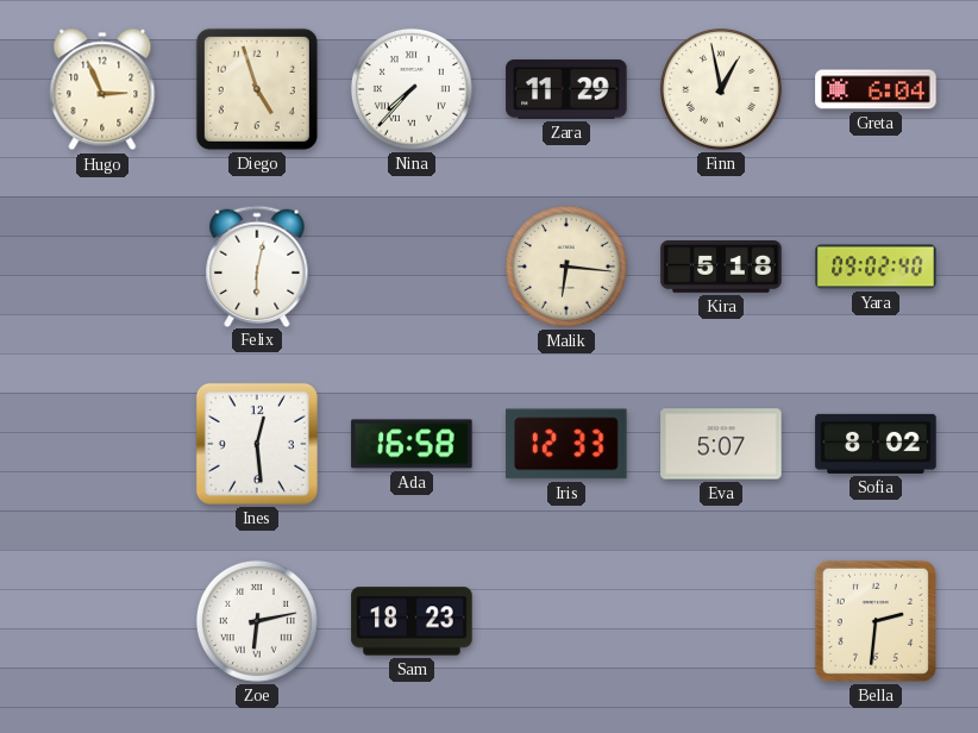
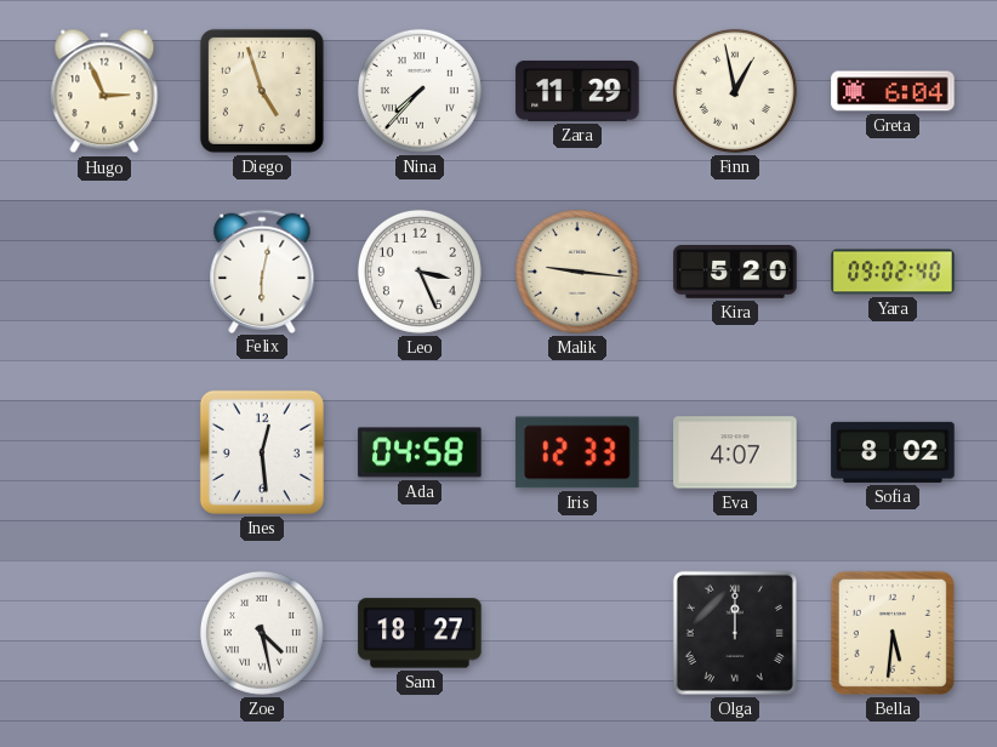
Leo: none -> 3:26 (420, 272)
Malik: 6:16 -> 9:16 (577, 272)
Kira: 5:18 -> 5:20 (735, 273)
Ada: 16:58 -> 04:58 (420, 452)
Eva: 5:07 -> 4:07 (735, 452)
Zoe: 6:13 -> 4:28 (262, 633)
Sam: 18:23 -> 18:27 (420, 633)
Olga: none -> 12:00 (735, 633)
Bella: 2:31 -> 5:31 (893, 633)
